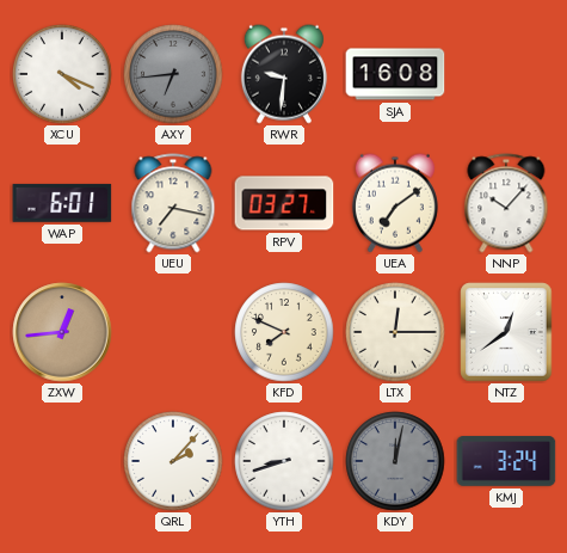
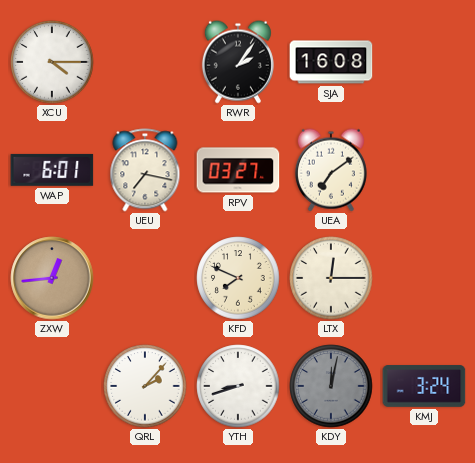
XCU: 4:19 -> 4:15 (52, 62)
AXY: 6:44 -> none (173, 74)
RWR: 9:31 -> 2:06 (238, 62)
NNP: 10:07 -> none (506, 203)
NTZ: 12:39 -> none (506, 332)
